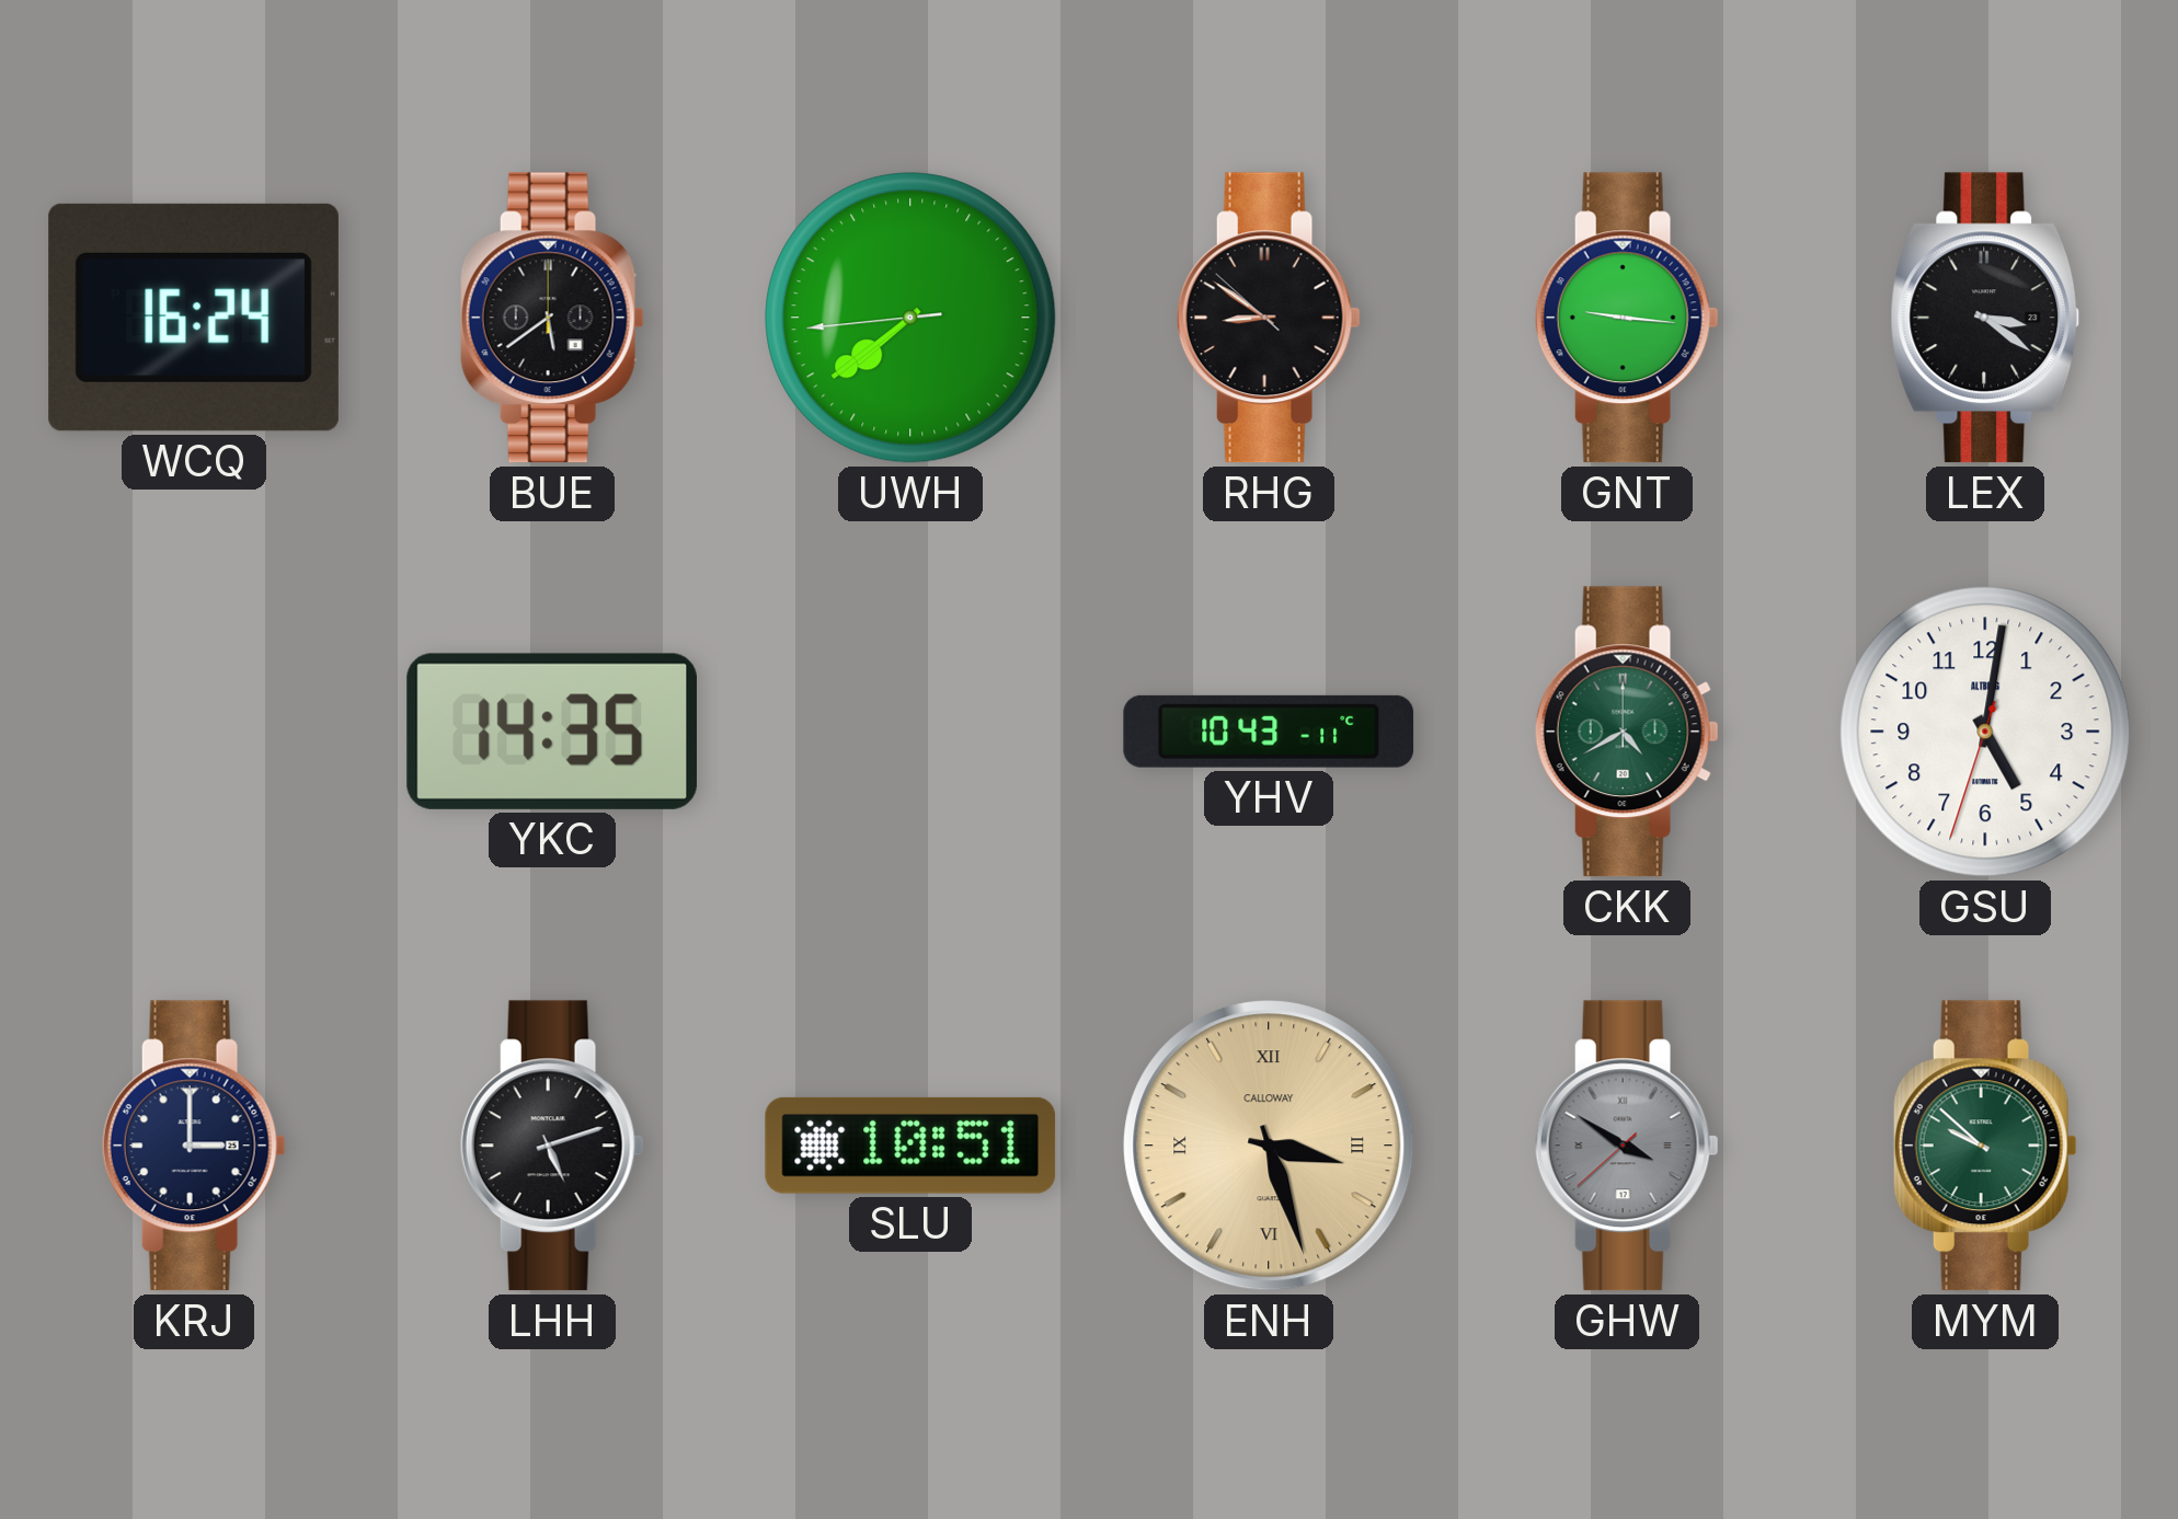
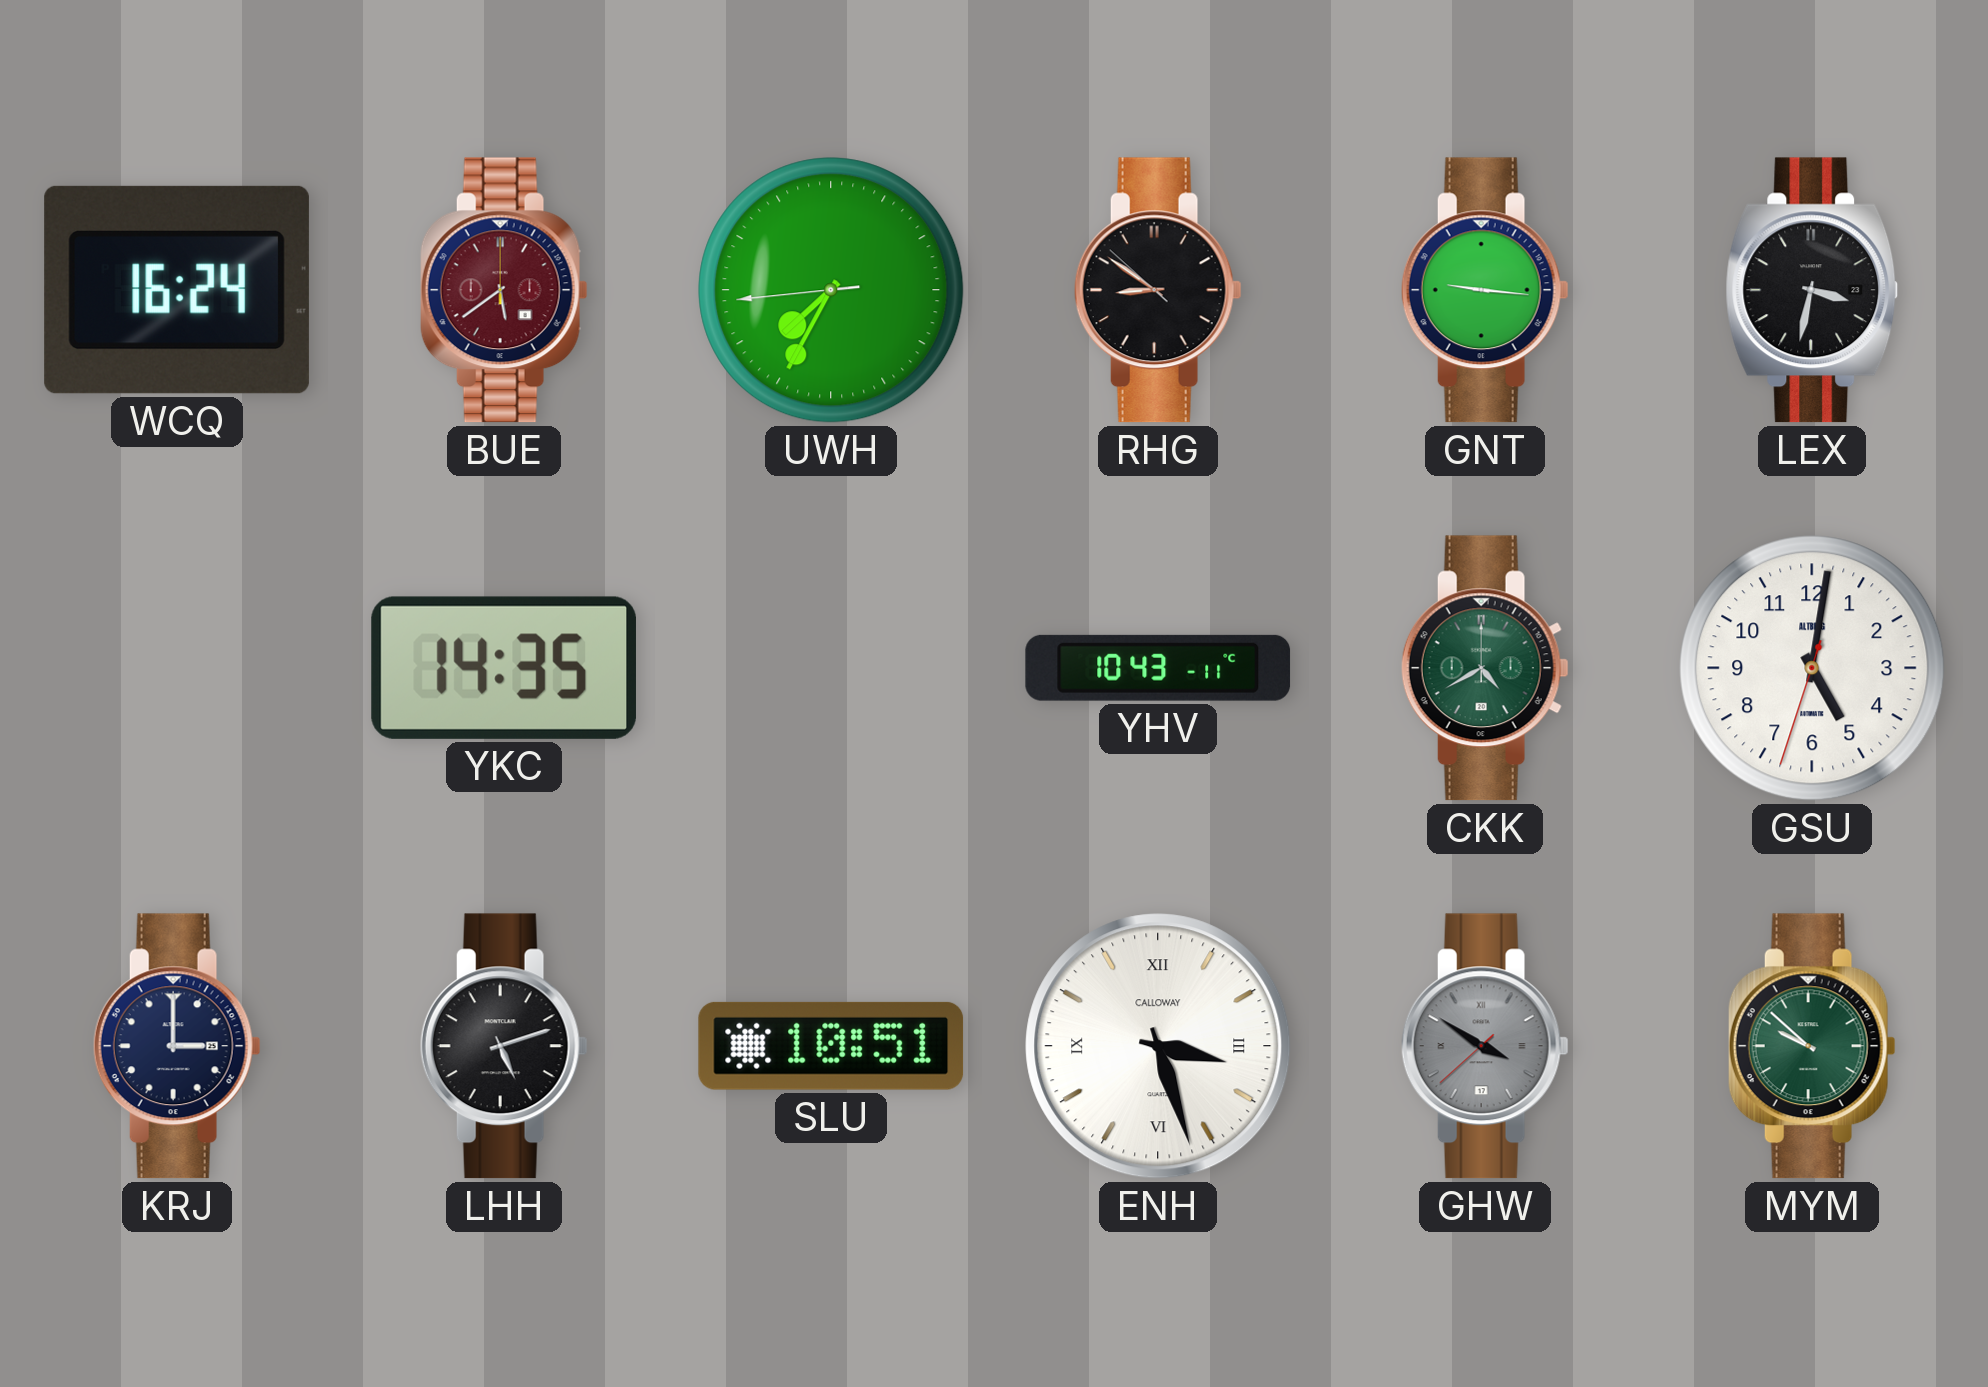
BUE dial: black -> burgundy (504, 290)
UWH: 7:38 -> 7:34 (831, 290)
LEX: 3:21 -> 3:32 (1812, 290)
ENH dial: champagne -> white (1158, 1046)
